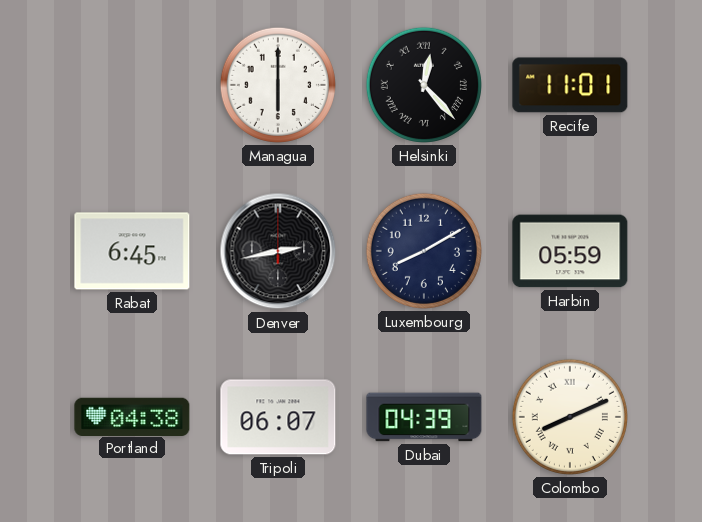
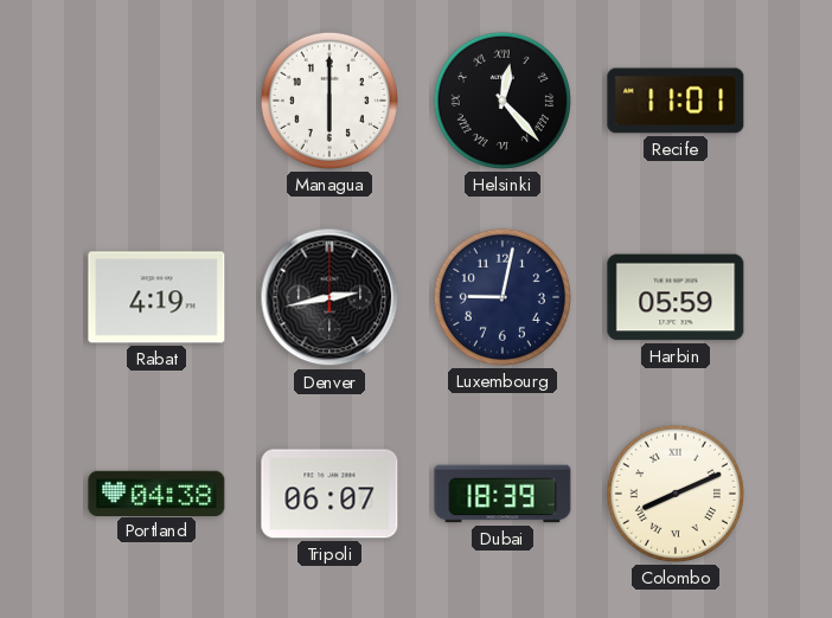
Rabat: 6:45 -> 4:19 (156, 297)
Luxembourg: 8:10 -> 9:02 (503, 297)
Dubai: 04:39 -> 18:39 (503, 494)
